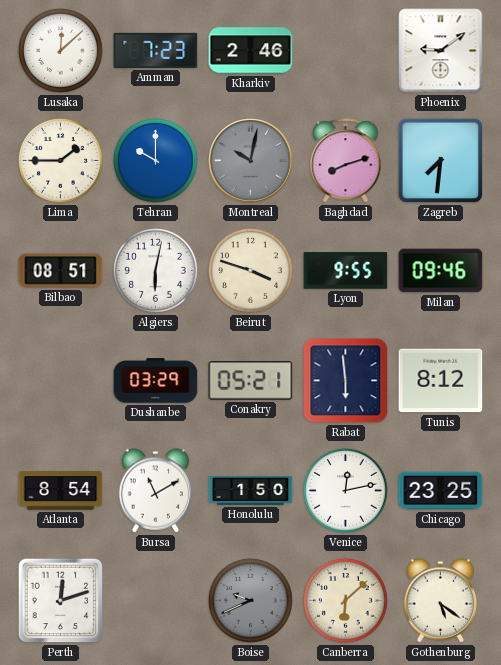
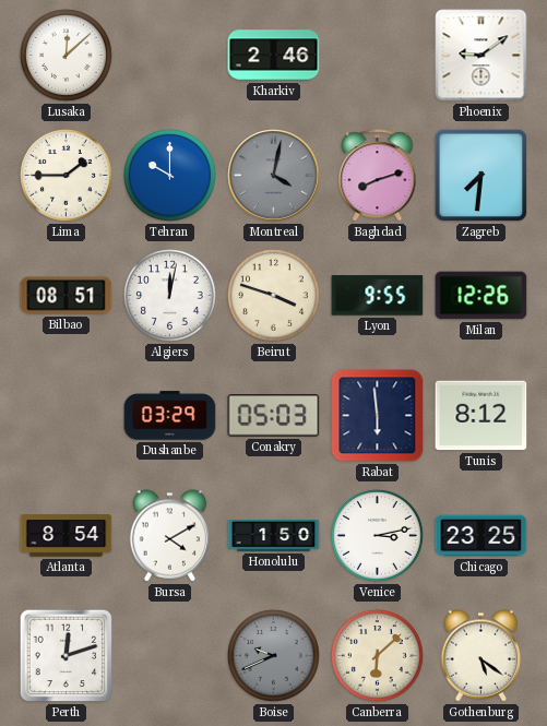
Amman: 7:23 -> none (156, 50)
Montreal: 10:02 -> 4:02 (274, 176)
Algiers: 6:02 -> 12:02 (170, 296)
Milan: 09:46 -> 12:26 (481, 296)
Conakry: 05:21 -> 05:03 (274, 416)
Bursa: 11:10 -> 4:10 (170, 536)
Venice: 12:13 -> 3:13 (378, 536)
